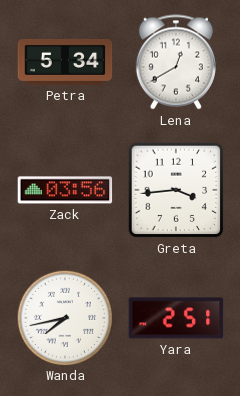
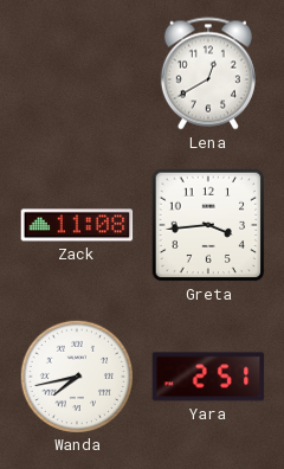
Petra: 5:34 -> none (65, 62)
Zack: 03:56 -> 11:08 (77, 225)
